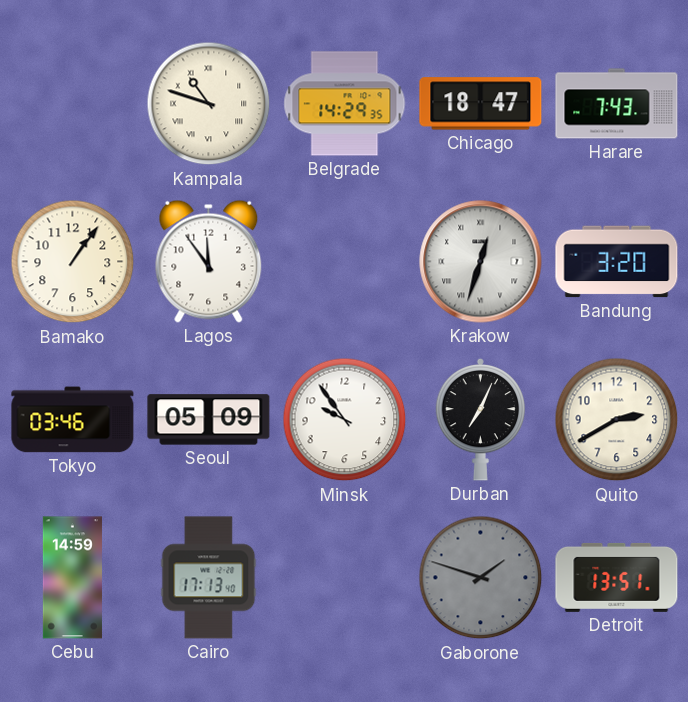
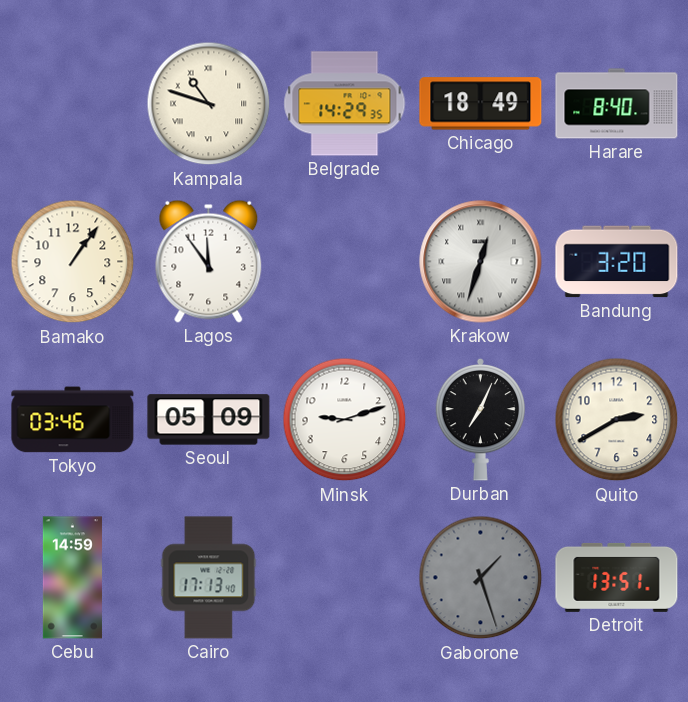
Chicago: 18:47 -> 18:49 (481, 104)
Harare: 7:43 -> 8:40 (617, 104)
Minsk: 9:54 -> 9:12 (345, 420)
Gaborone: 1:48 -> 1:27 (481, 578)
